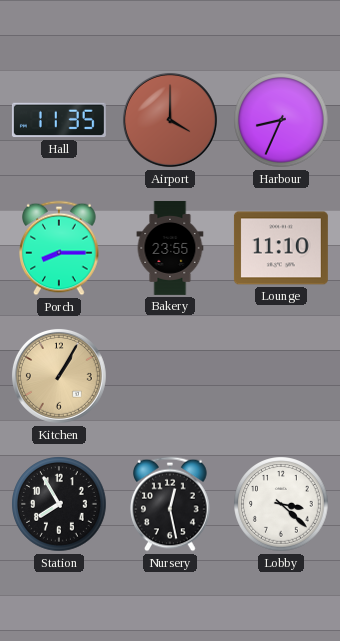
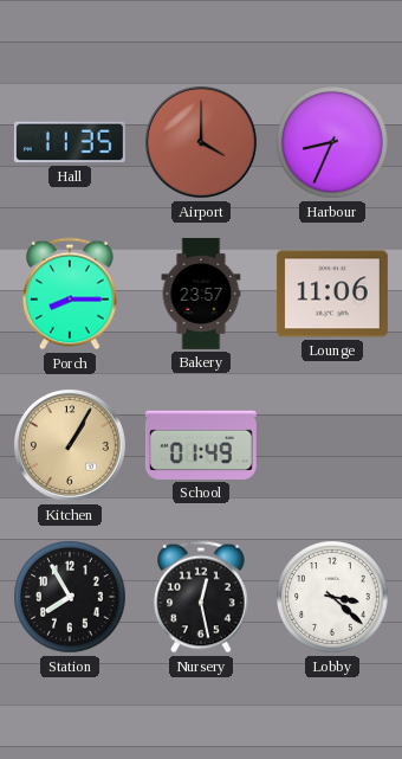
Bakery: 23:55 -> 23:57 (201, 294)
Lounge: 11:10 -> 11:06 (332, 294)
School: none -> 01:49 (201, 445)
